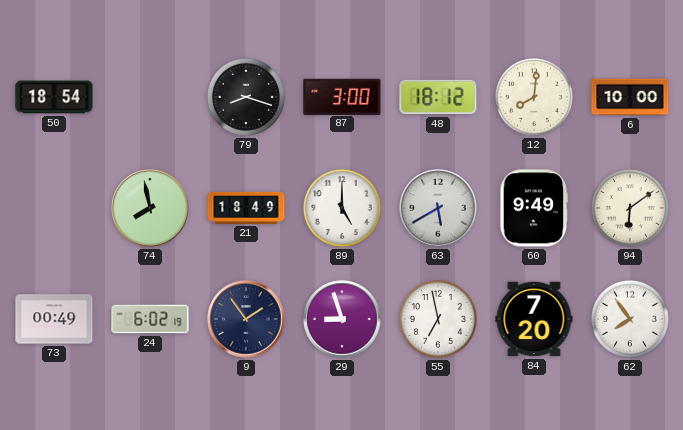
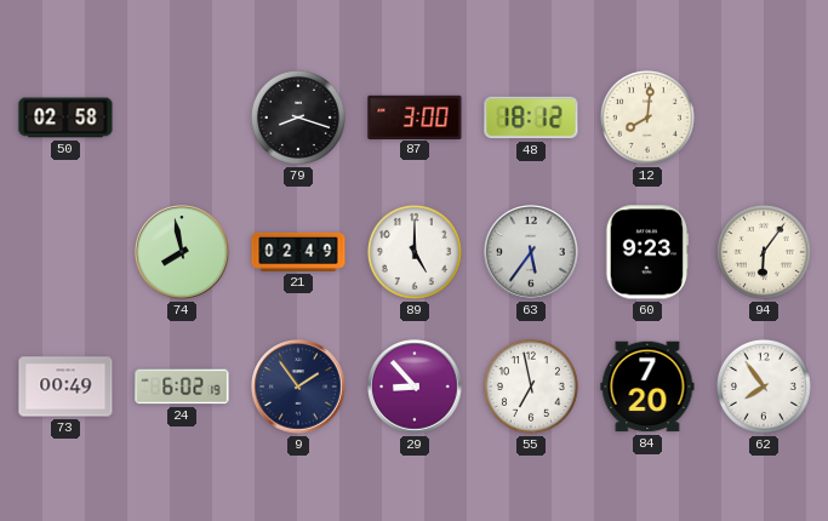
50: 18:54 -> 02:58 (65, 118)
6: 10:00 -> none (630, 97)
21: 18:49 -> 02:49 (298, 252)
63: 5:40 -> 5:36 (531, 252)
60: 9:49 -> 9:23 (647, 252)
94: 6:09 -> 6:06 (764, 252)
29: 8:57 -> 8:53 (415, 387)
